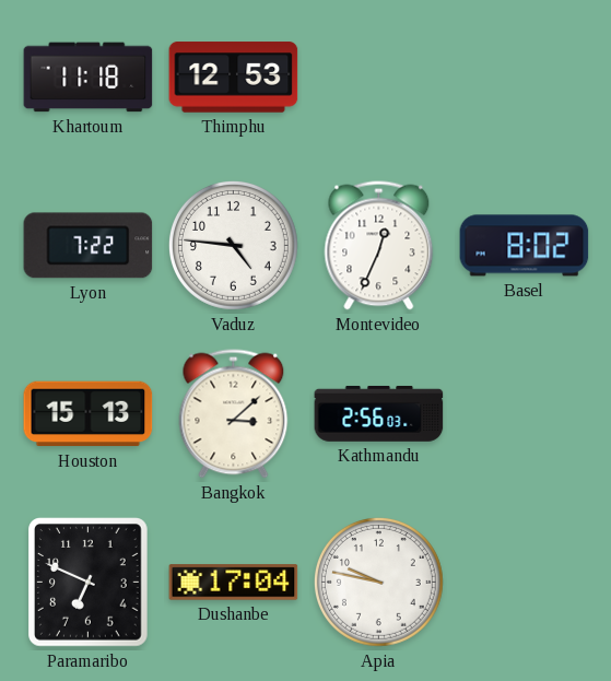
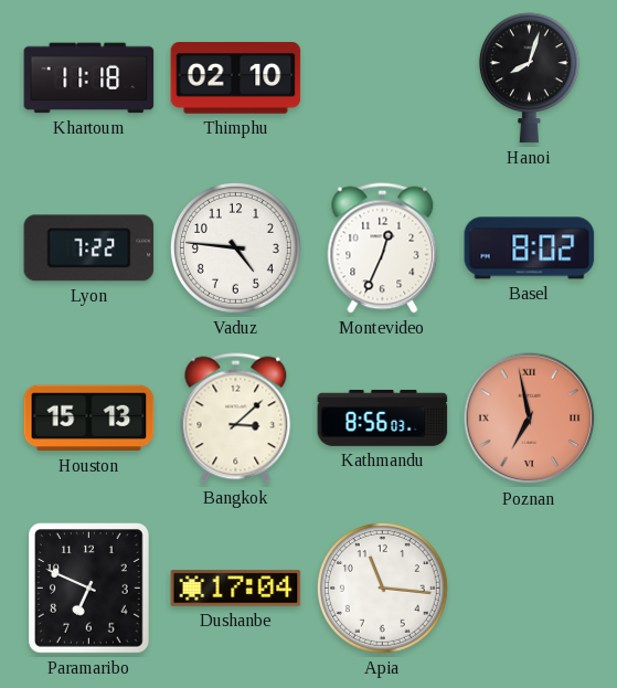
Thimphu: 12:53 -> 02:10 (236, 78)
Hanoi: none -> 8:03 (529, 78)
Kathmandu: 2:56 -> 8:56 (383, 417)
Poznan: none -> 6:58 (530, 419)
Apia: 9:47 -> 11:16 (382, 588)
